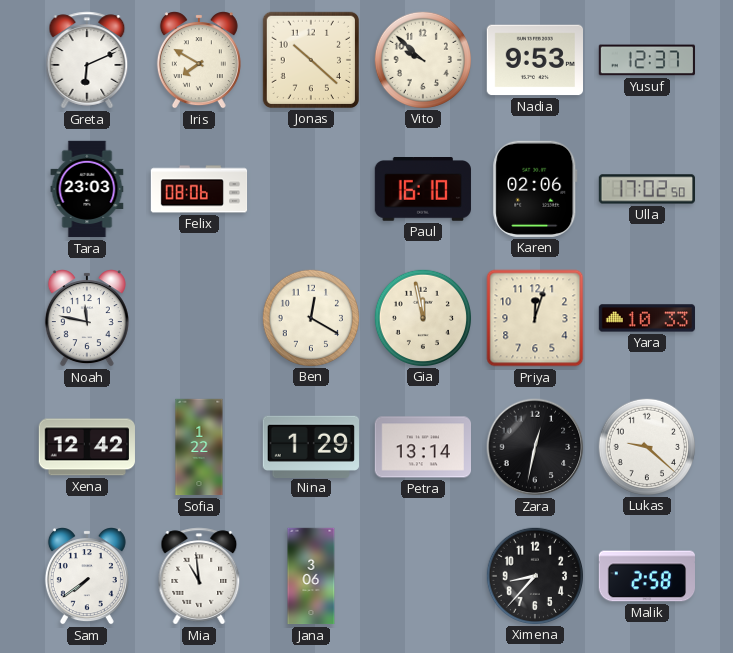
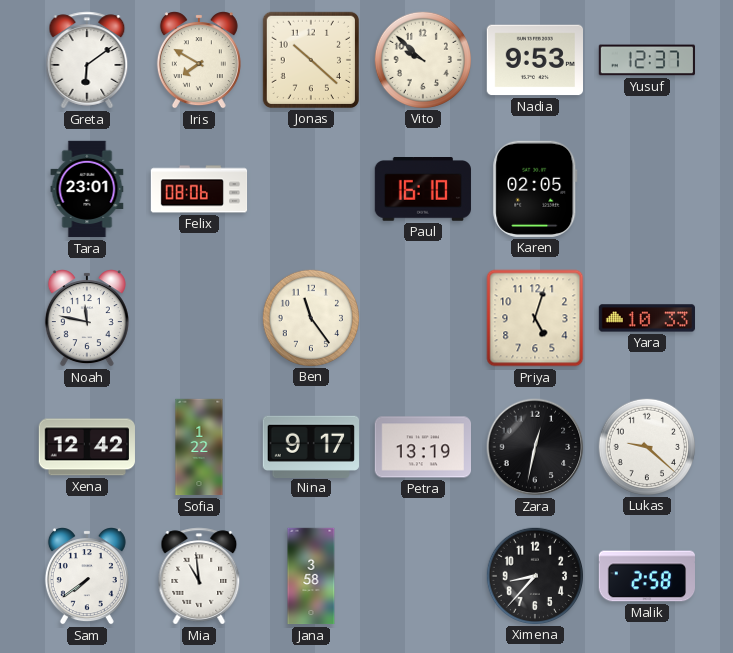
Greta: 6:11 -> 6:09 (87, 60)
Tara: 23:03 -> 23:01 (87, 189)
Karen: 02:06 -> 02:05 (535, 189)
Ulla: 17:02 -> none (646, 189)
Ben: 12:20 -> 11:24 (310, 317)
Gia: 11:58 -> none (422, 317)
Priya: 12:03 -> 5:03 (535, 318)
Nina: 1:29 -> 9:17 (310, 446)
Petra: 13:14 -> 13:19 (422, 447)
Jana: 3:06 -> 3:58 (311, 576)
